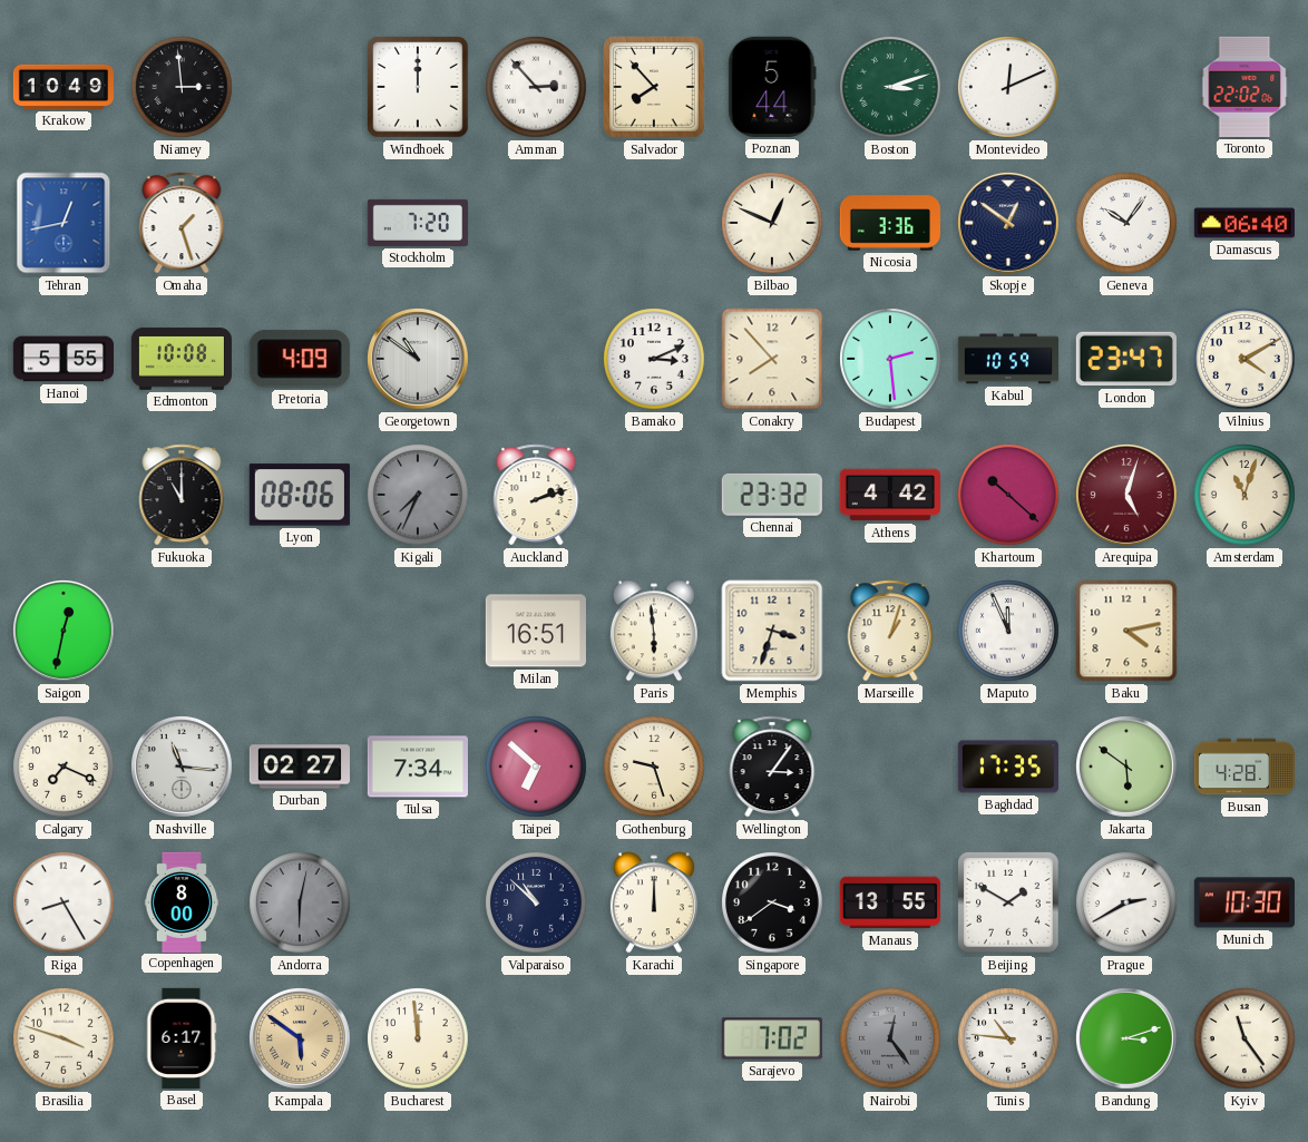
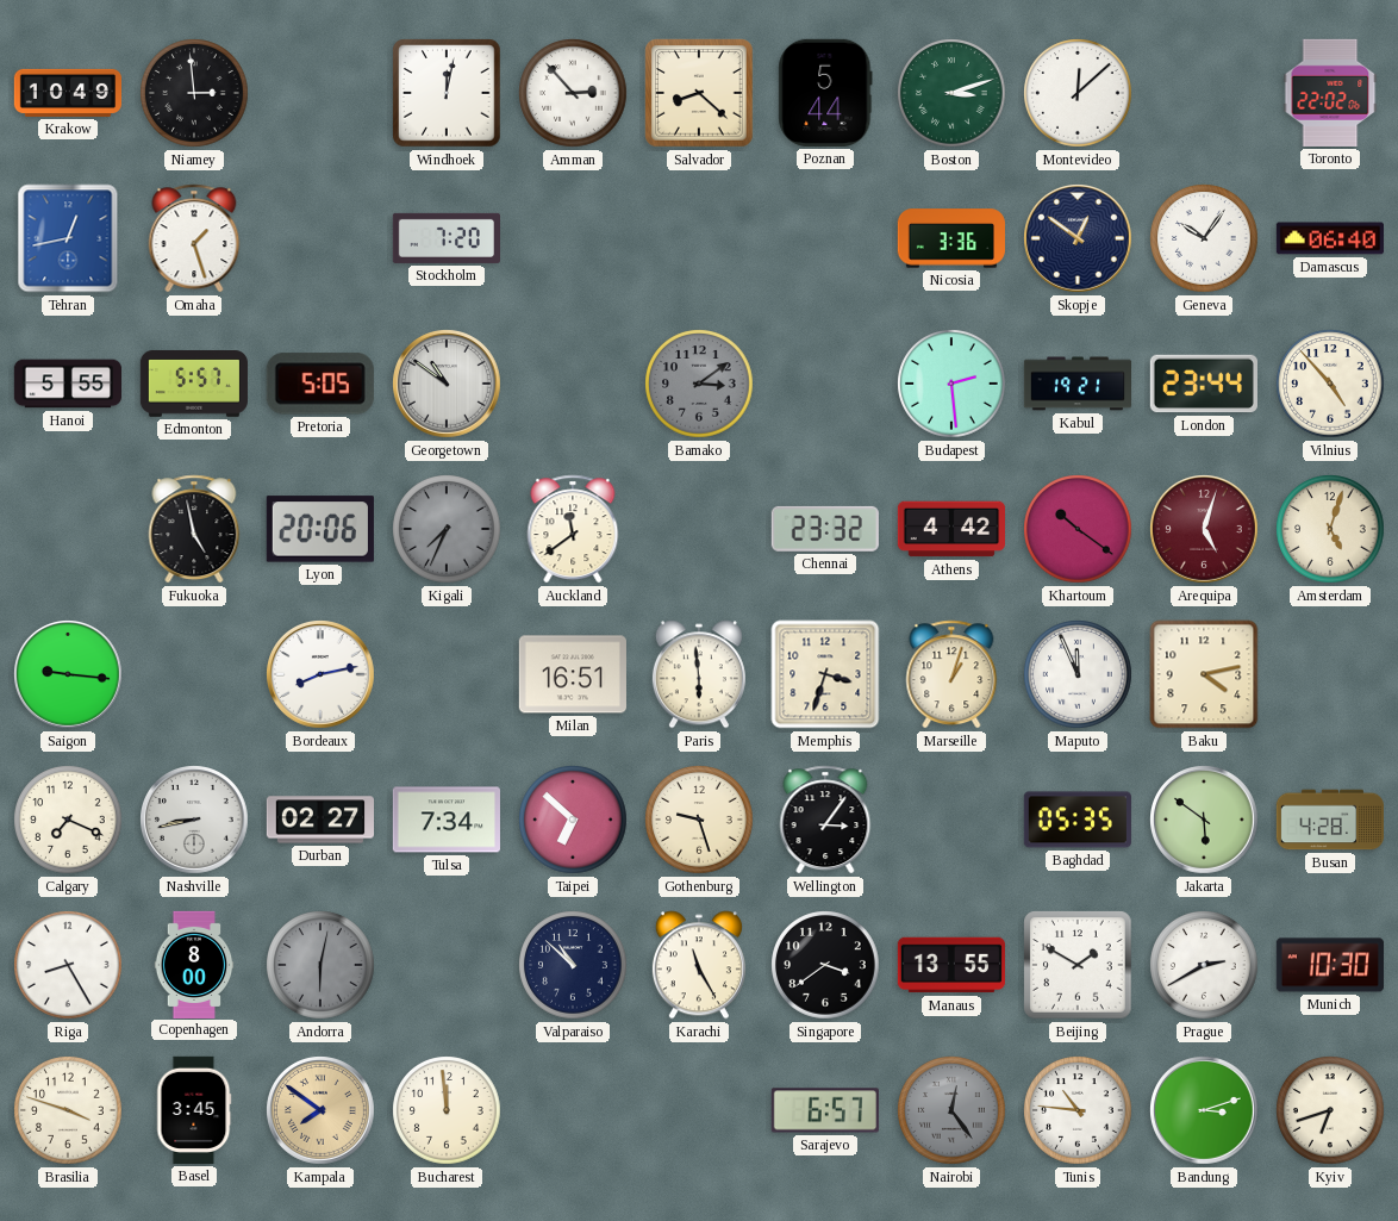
Windhoek: 12:00 -> 12:02 (447, 93)
Salvador: 7:53 -> 8:22 (699, 93)
Montevideo: 12:11 -> 12:08 (1078, 93)
Bilbao: 12:49 -> none (772, 223)
Edmonton: 10:08 -> 5:57 (194, 384)
Pretoria: 4:09 -> 5:05 (320, 384)
Bamako: 3:11 -> 3:09 (699, 384)
Bamako dial: white -> grey (699, 384)
Conakry: 7:53 -> none (772, 359)
Kabul: 10:59 -> 19:21 (1076, 384)
London: 23:47 -> 23:44 (1204, 384)
Vilnius: 4:10 -> 4:53 (1330, 384)
Fukuoka: 11:00 -> 4:58 (194, 529)
Lyon: 08:06 -> 20:06 (320, 529)
Auckland: 2:12 -> 11:39 (573, 529)
Khartoum: 10:22 -> 10:21 (1078, 529)
Amsterdam: 11:03 -> 5:03 (1330, 529)
Saigon: 12:32 -> 9:16 (69, 675)
Bordeaux: none -> 8:13 (322, 675)
Nashville: 11:16 -> 8:43 (195, 821)
Baghdad: 17:35 -> 05:35 (1078, 820)
Karachi: 12:00 -> 11:25 (699, 965)
Basel: 6:17 -> 3:45 (194, 1110)
Kampala: 5:51 -> 7:51 (322, 1111)
Sarajevo: 7:02 -> 6:57 (825, 1110)
Kyiv: 11:24 -> 6:42 (1330, 1110)
